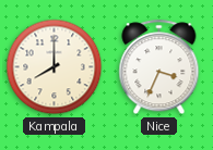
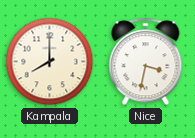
Nice: 3:34 -> 3:32 (146, 62)
